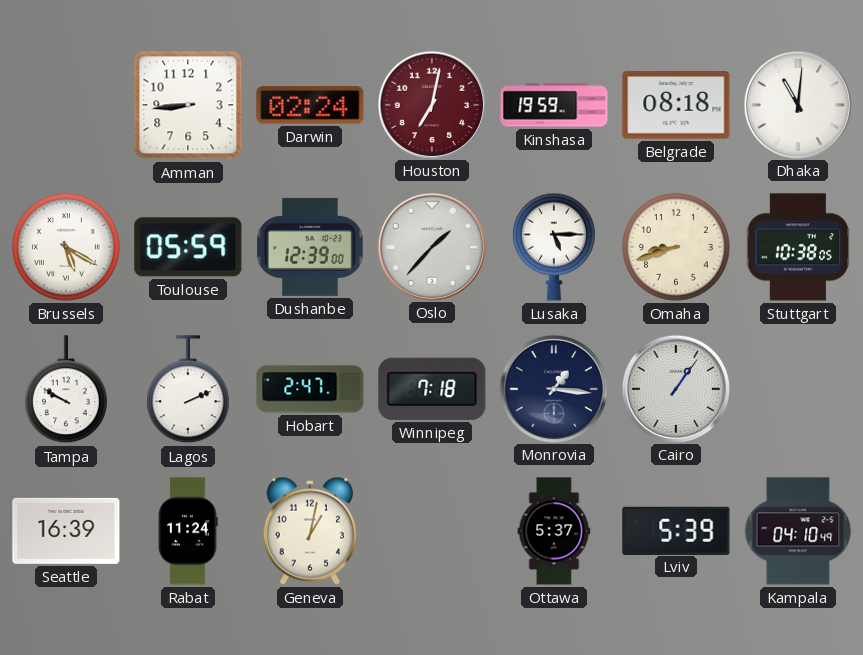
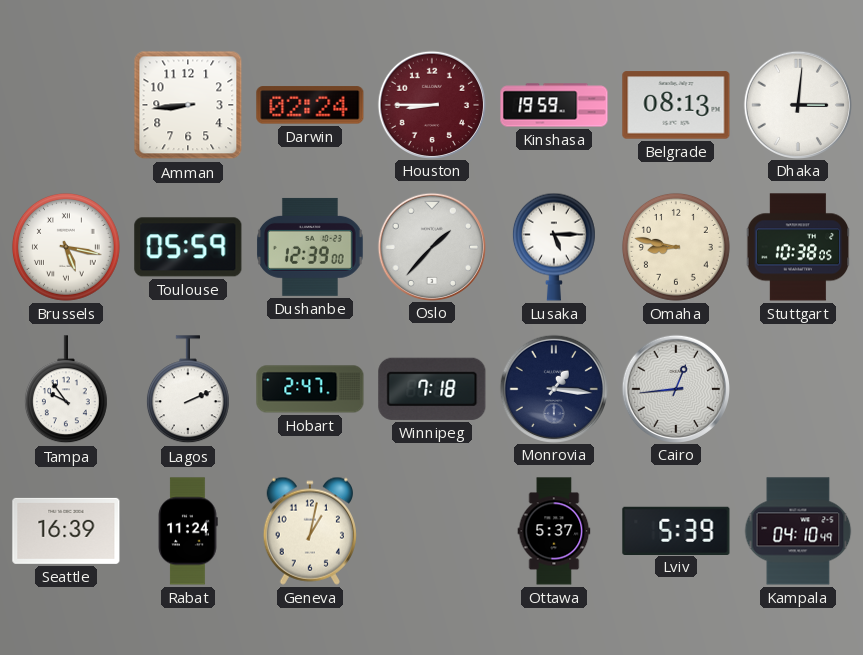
Houston: 7:02 -> 8:45 (431, 104)
Belgrade: 08:18 -> 08:13 (676, 105)
Dhaka: 11:01 -> 3:01 (797, 104)
Brussels: 5:20 -> 5:17 (66, 247)
Omaha: 8:42 -> 8:47 (676, 247)
Tampa: 9:50 -> 9:54 (66, 390)
Cairo: 1:06 -> 12:44 (675, 388)
